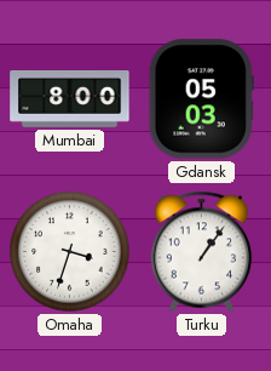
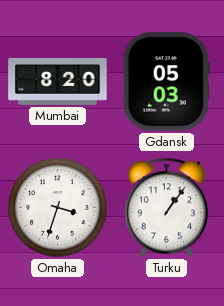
Mumbai: 8:00 -> 8:20 (58, 81)
